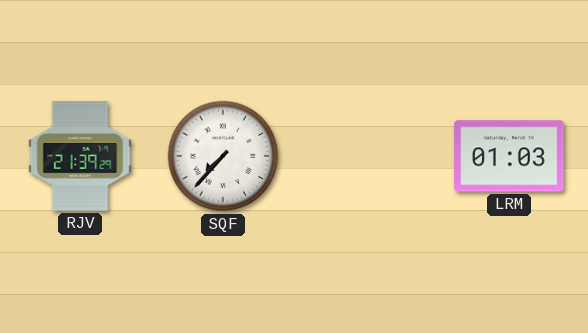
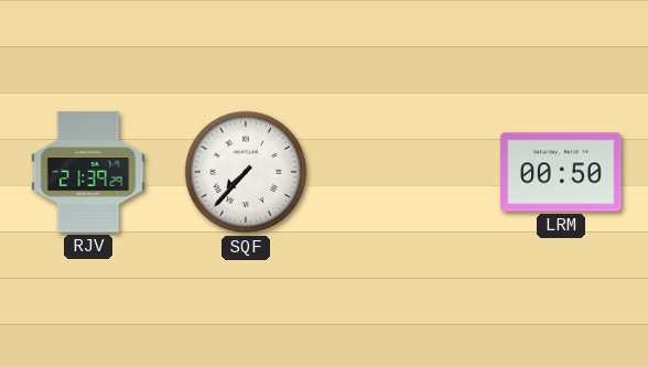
LRM: 01:03 -> 00:50 (561, 172)
